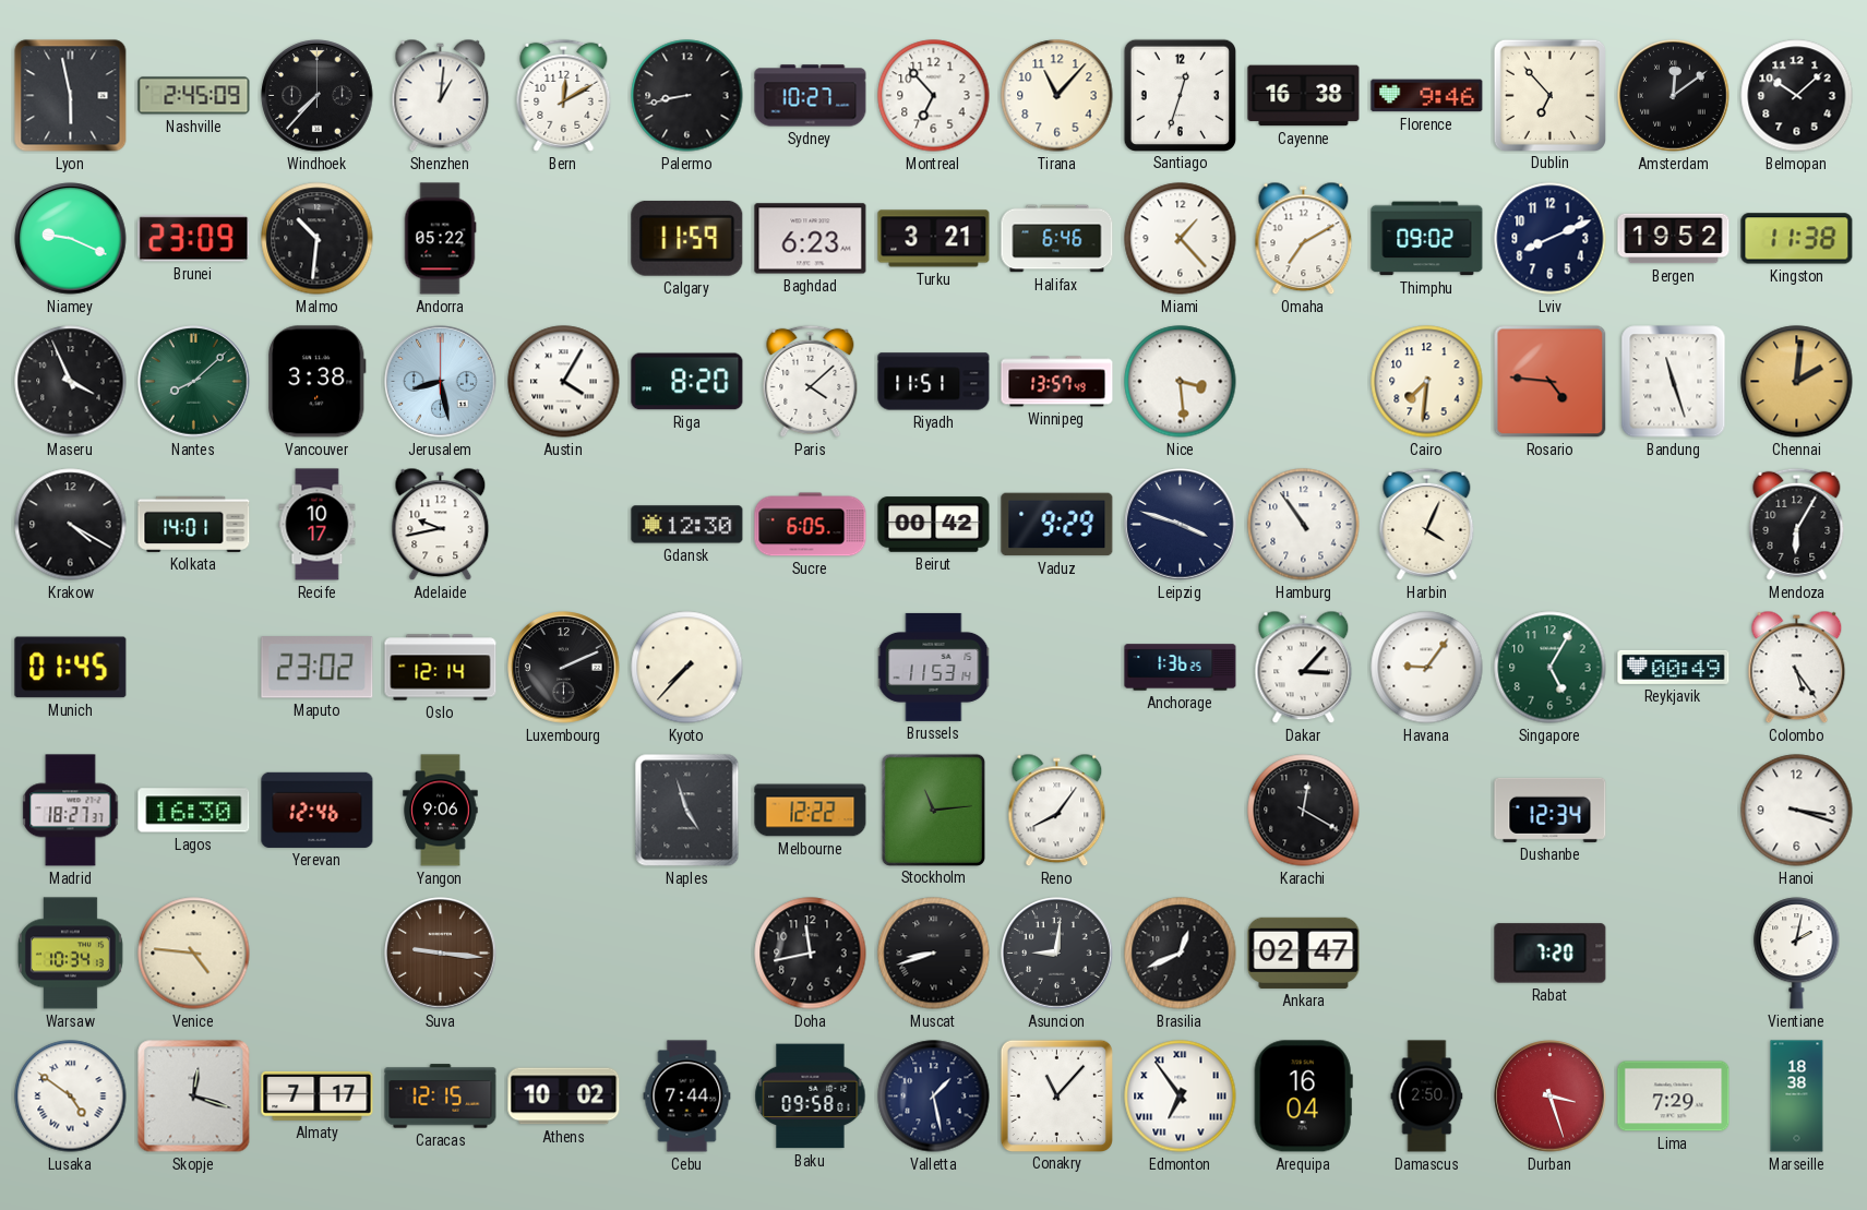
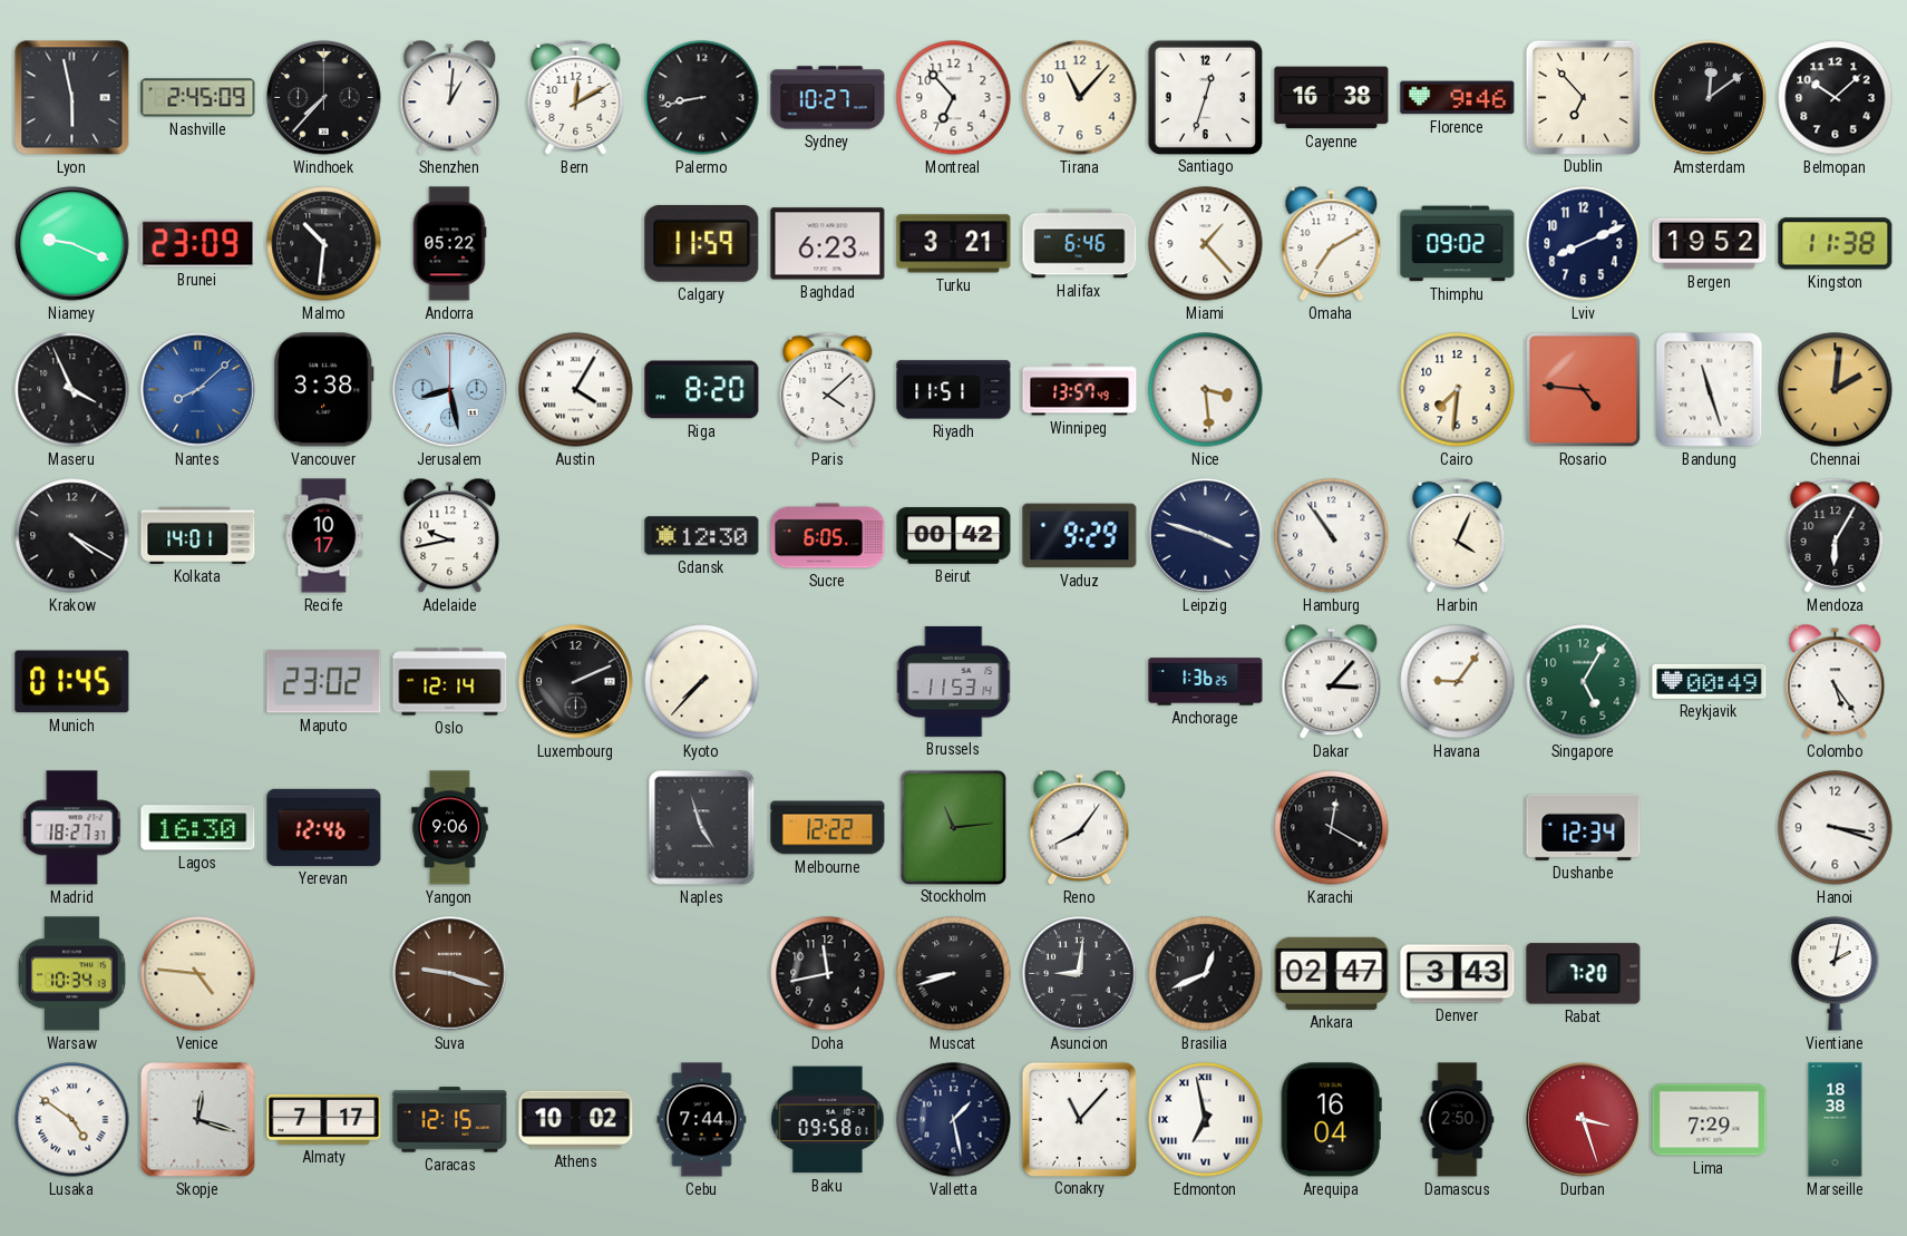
Nantes dial: green -> blue (198, 390)
Suva: 9:16 -> 9:18 (450, 974)
Denver: none -> 3:43 (1458, 974)
Edmonton: 6:54 -> 6:58 (1206, 1120)
